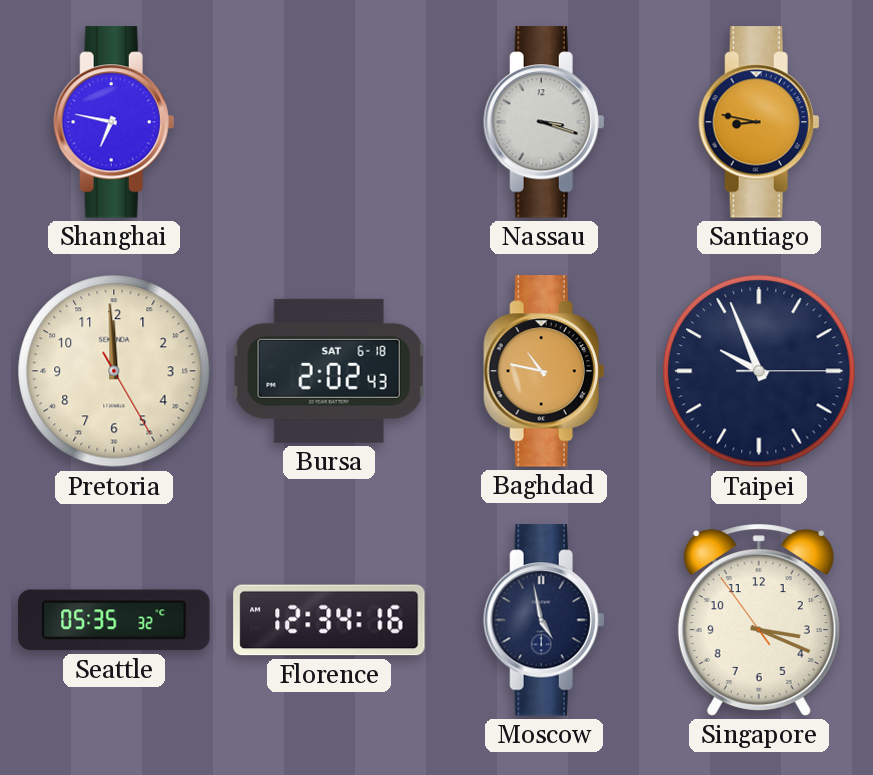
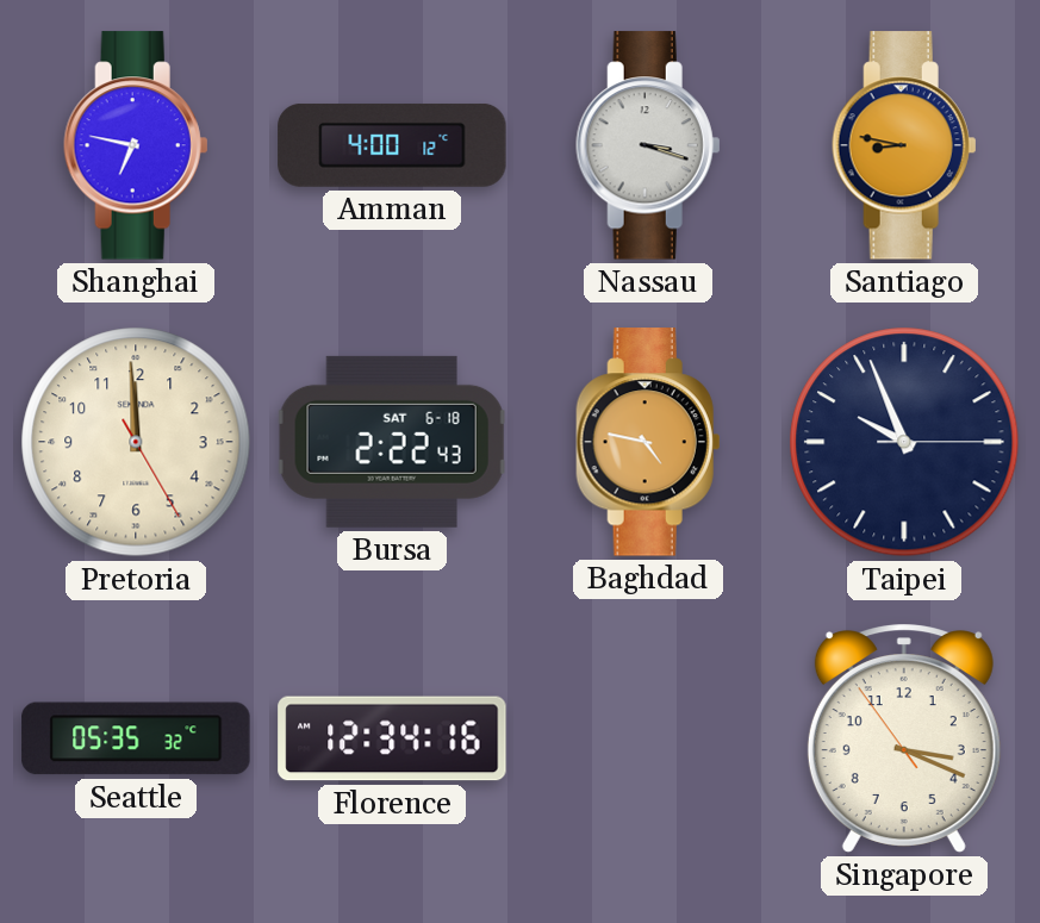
Amman: none -> 4:00 (392, 145)
Bursa: 2:02 -> 2:22 (392, 442)
Baghdad: 10:47 -> 4:47 (648, 442)
Moscow: 4:58 -> none (544, 620)
